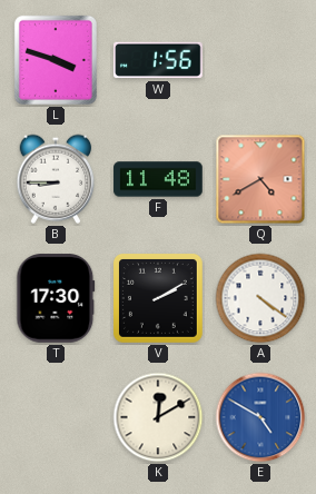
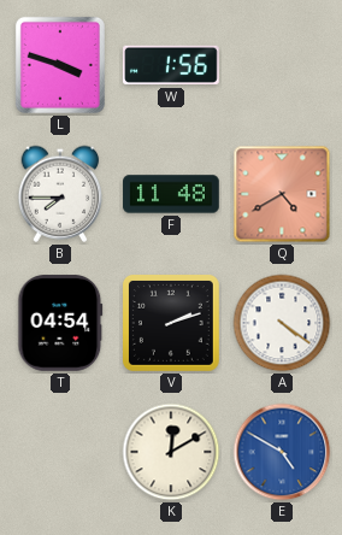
B: 8:45 -> 7:45 (60, 194)
T: 17:30 -> 04:54 (60, 323)
V: 2:10 -> 2:12 (171, 323)
